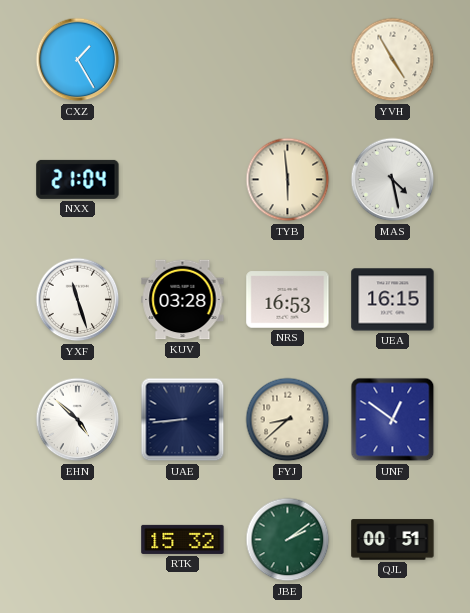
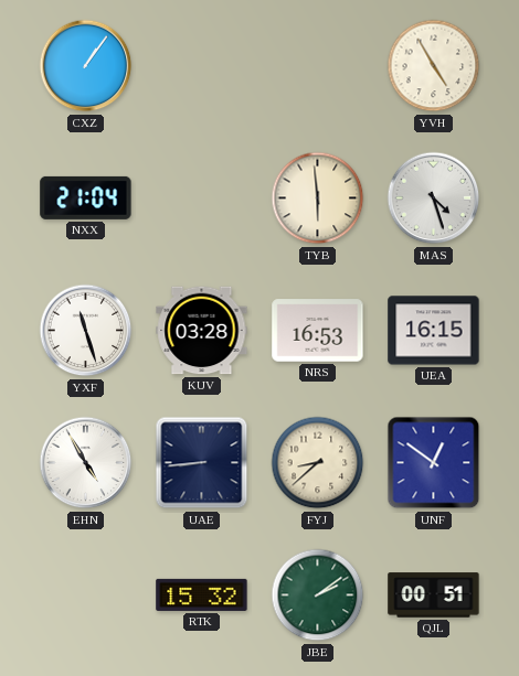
CXZ: 1:25 -> 1:06 (86, 66)
MAS: 4:28 -> 4:27 (434, 198)
EHN: 4:52 -> 4:55 (86, 463)
